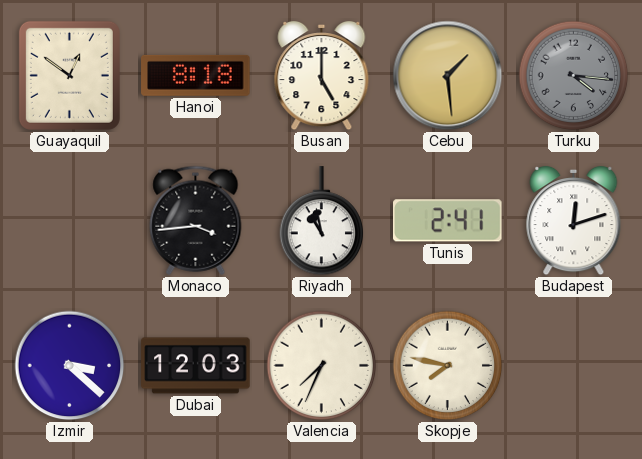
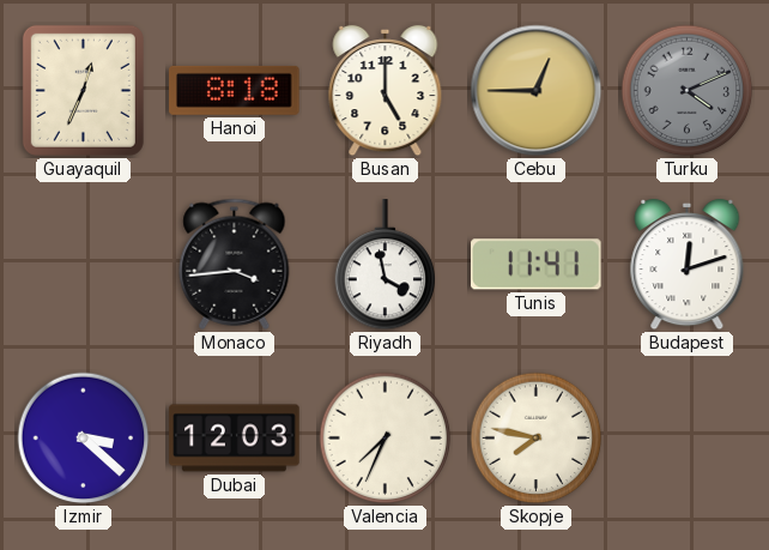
Guayaquil: 12:51 -> 12:34 (83, 90)
Cebu: 1:29 -> 12:45 (537, 91)
Turku: 4:16 -> 4:11 (688, 91)
Riyadh: 10:58 -> 3:58 (386, 265)
Tunis: 2:41 -> 11:41 (537, 265)
